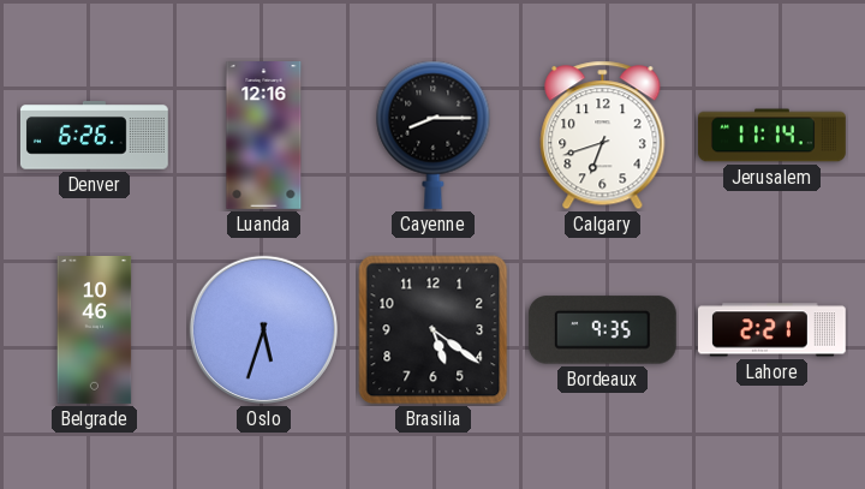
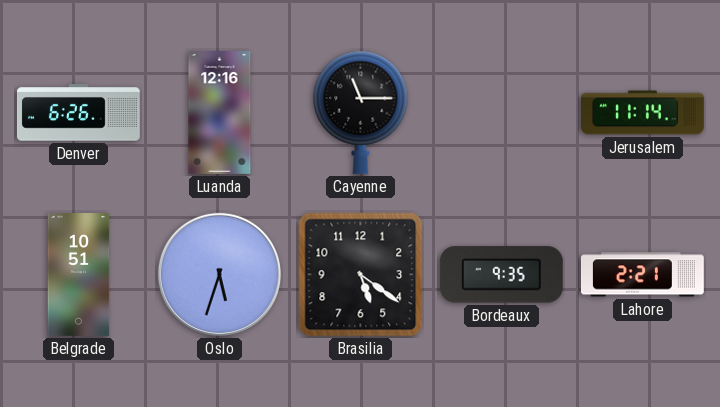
Cayenne: 8:15 -> 11:15 (361, 112)
Calgary: 6:42 -> none (603, 136)
Belgrade: 10:46 -> 10:51 (79, 275)
